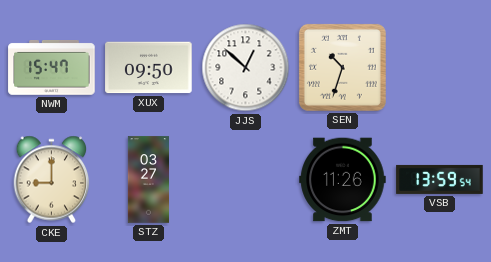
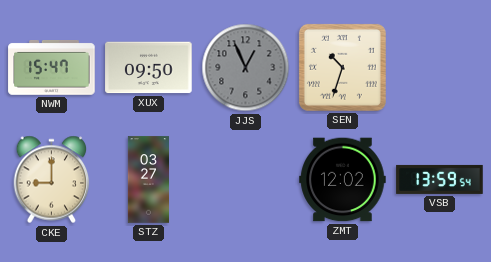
JJS: 12:52 -> 12:56 (246, 68)
JJS dial: white -> grey (246, 68)
ZMT: 11:26 -> 12:02 (343, 180)
